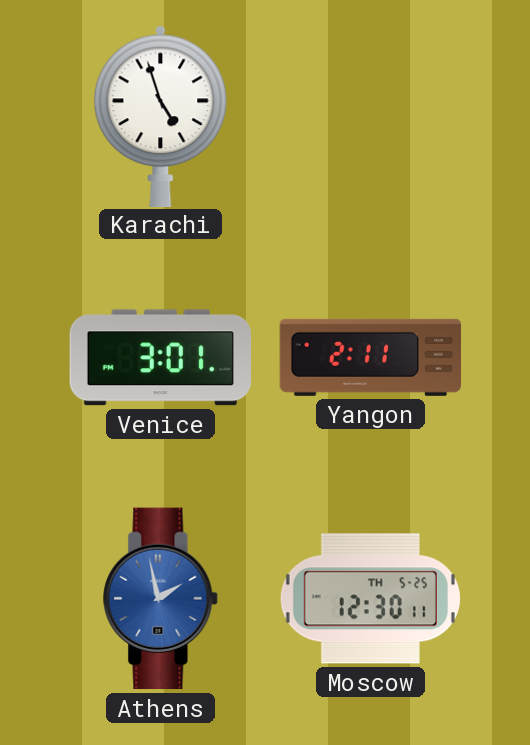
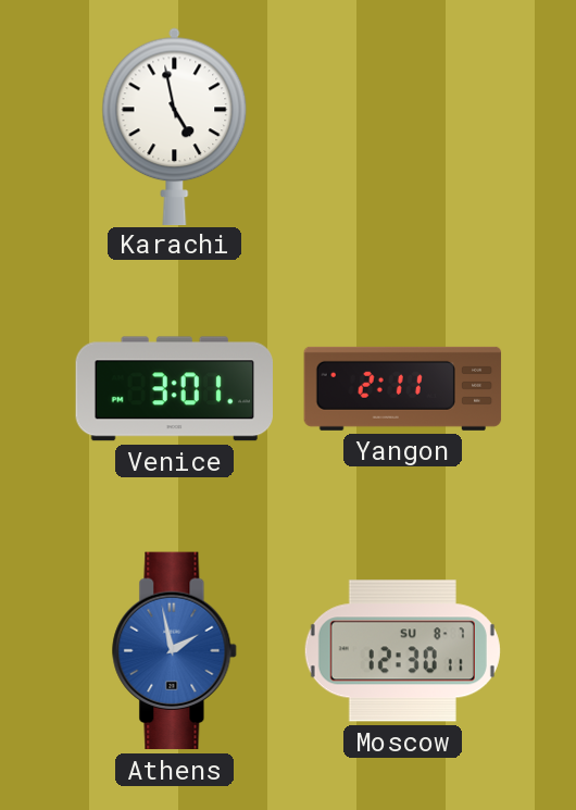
Karachi: 4:57 -> 4:58 (175, 126)
Moscow date: TH 5-25 -> SU 8-7 (402, 651)
